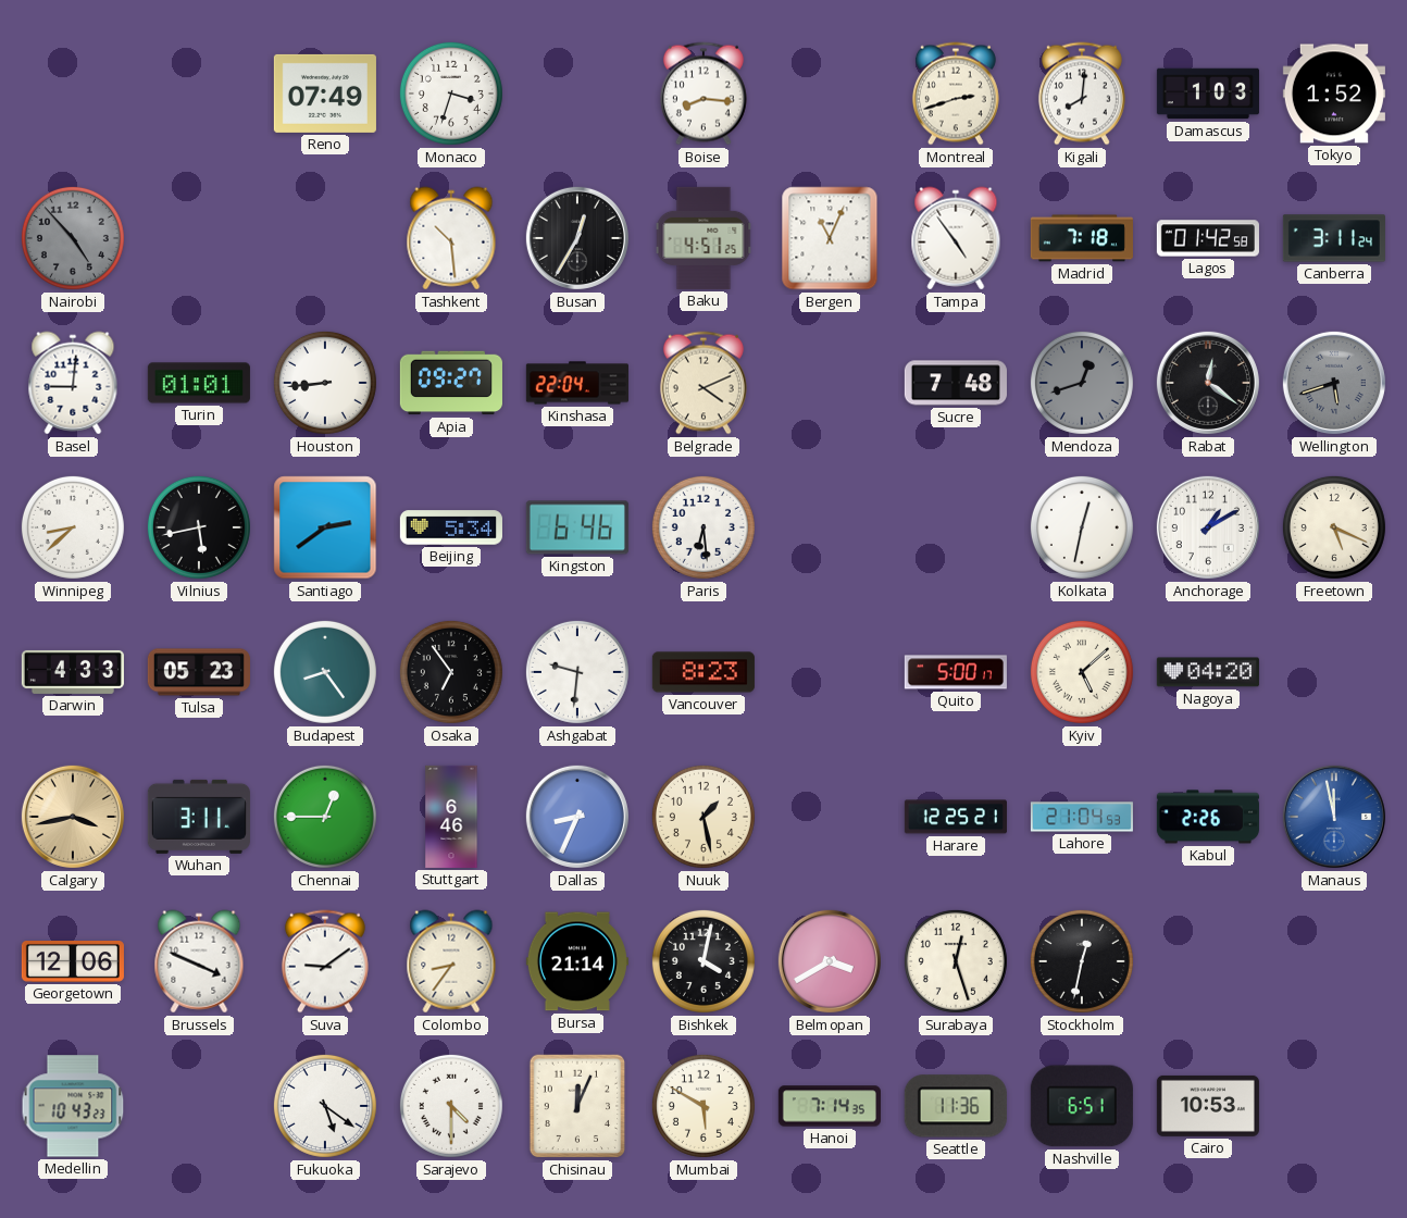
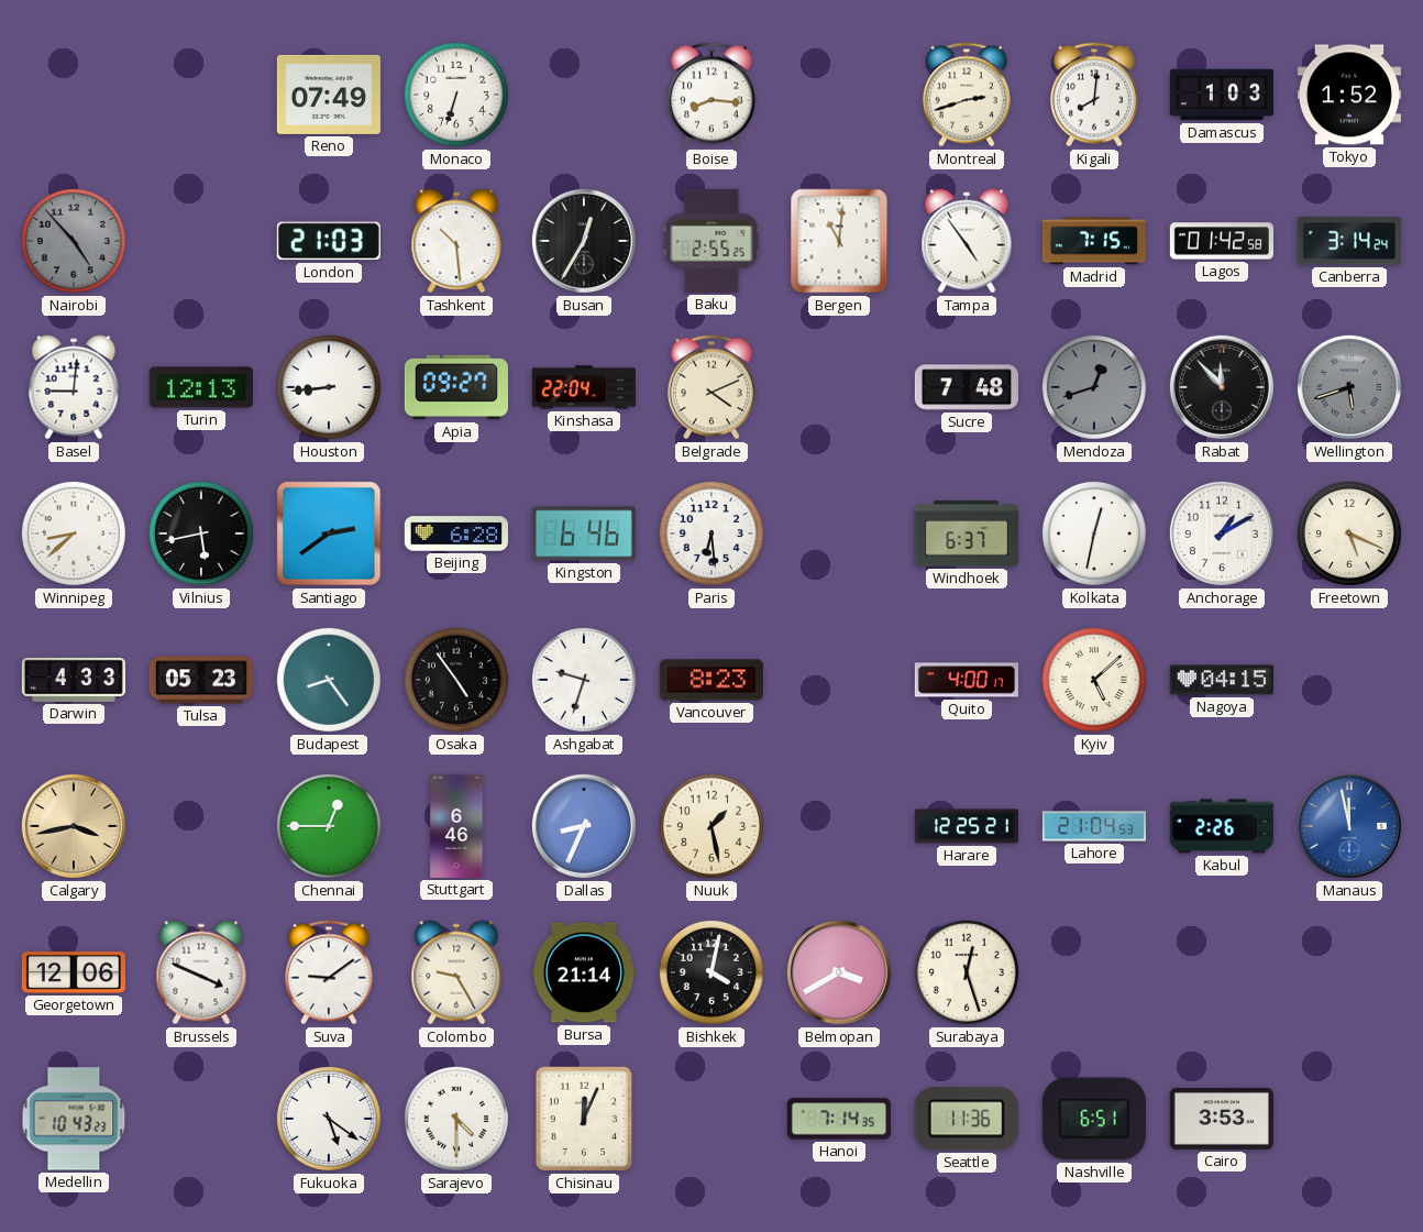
Monaco: 3:33 -> 6:33 (456, 95)
London: none -> 21:03 (329, 241)
Baku: 4:51 -> 2:55 (711, 241)
Bergen: 11:04 -> 11:01 (839, 241)
Madrid: 7:18 -> 7:15 (1094, 241)
Canberra: 3:11 -> 3:14 (1349, 241)
Turin: 01:01 -> 12:13 (201, 387)
Rabat: 12:21 -> 11:53 (1222, 387)
Beijing: 5:34 -> 6:28 (456, 533)
Windhoek: none -> 6:37 (967, 535)
Osaka: 6:54 -> 4:54 (456, 680)
Ashgabat: 9:31 -> 9:33 (584, 680)
Quito: 5:00 -> 4:00 (967, 680)
Nagoya: 04:20 -> 04:15 (1222, 680)
Wuhan: 3:11 -> none (199, 817)
Colombo: 8:36 -> 9:25 (456, 972)
Stockholm: 12:32 -> none (1082, 961)
Mumbai: 5:50 -> none (703, 1106)
Cairo: 10:53 -> 3:53 (1222, 1119)
